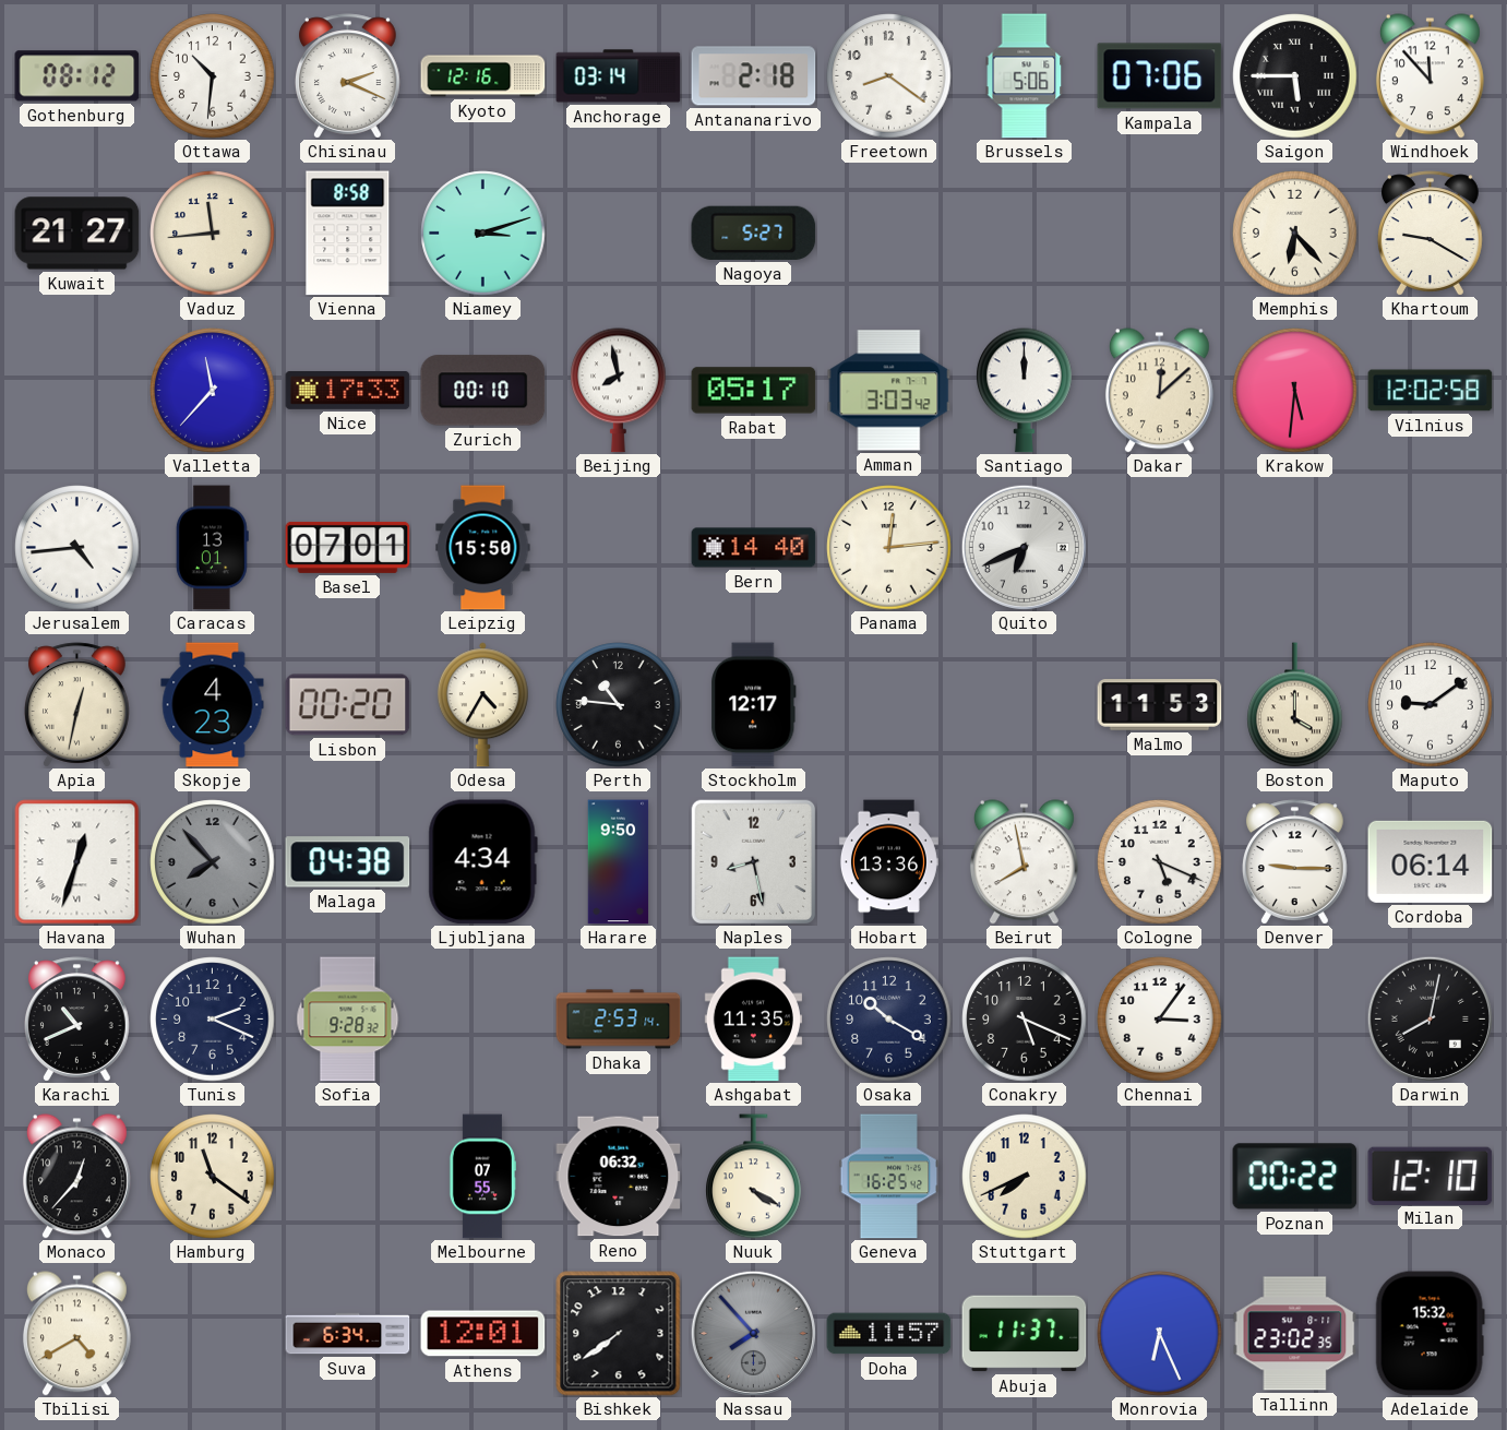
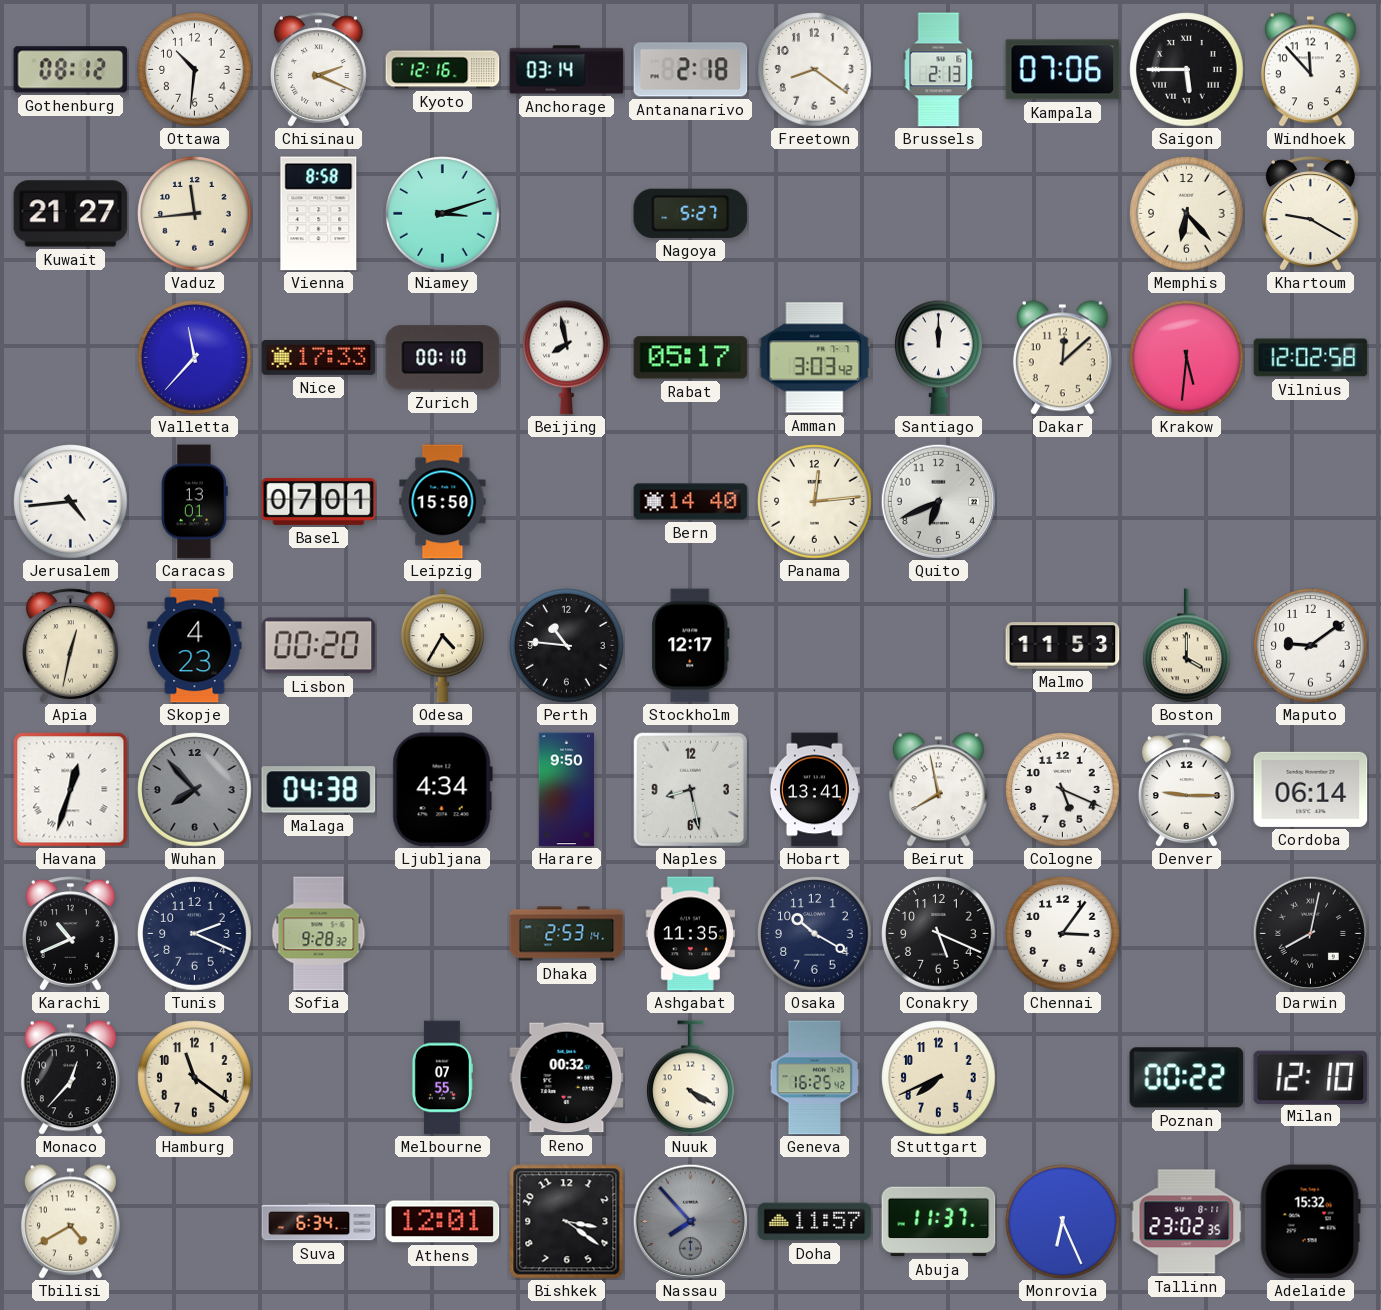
Brussels: 5:06 -> 2:13 (939, 70)
Hobart: 13:36 -> 13:41 (814, 790)
Reno: 06:32 -> 00:32 (567, 1078)
Bishkek: 7:39 -> 3:21 (567, 1222)
